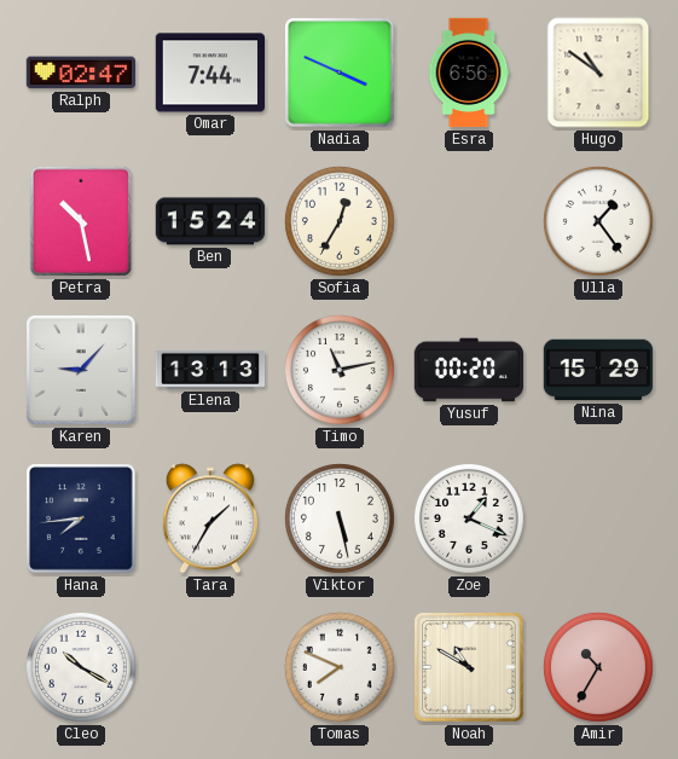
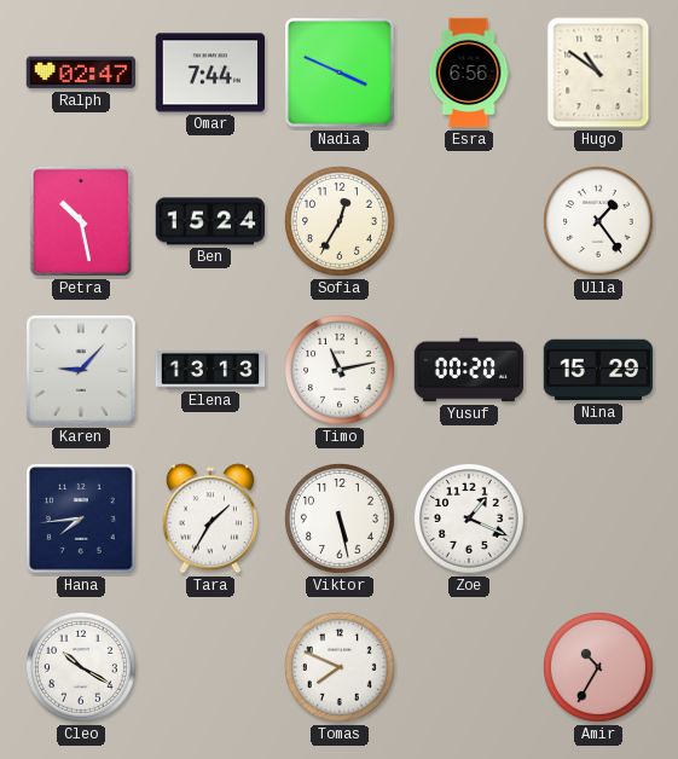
Noah: 10:50 -> none (469, 667)
